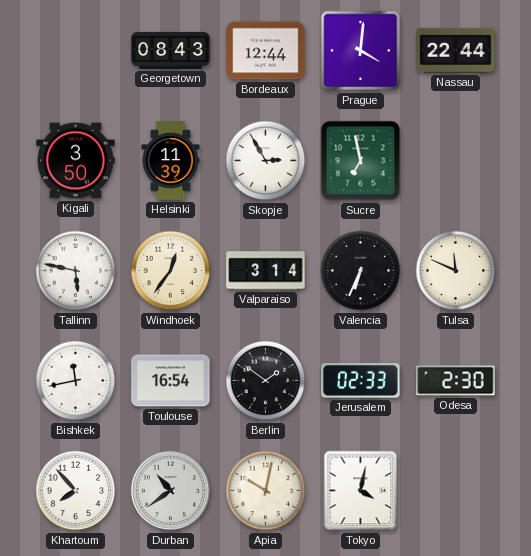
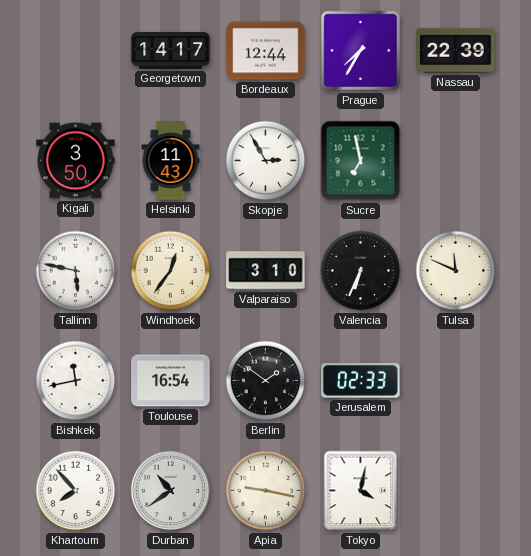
Georgetown: 08:43 -> 14:17 (171, 50)
Prague: 4:01 -> 7:35 (361, 51)
Nassau: 22:44 -> 22:39 (456, 50)
Helsinki: 11:39 -> 11:43 (171, 161)
Valparaiso: 3:14 -> 3:10 (266, 271)
Odesa: 2:30 -> none (456, 381)
Apia: 10:02 -> 9:17 (266, 491)
